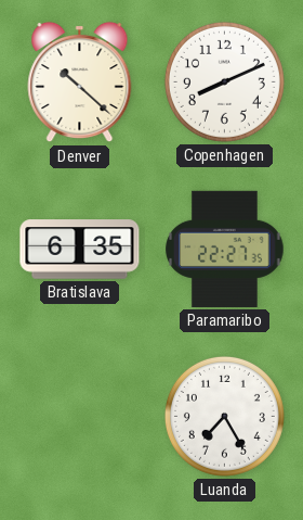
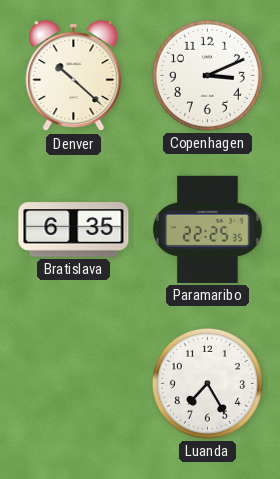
Copenhagen: 8:11 -> 3:11 (207, 75)
Paramaribo: 22:27 -> 22:25 (208, 229)
